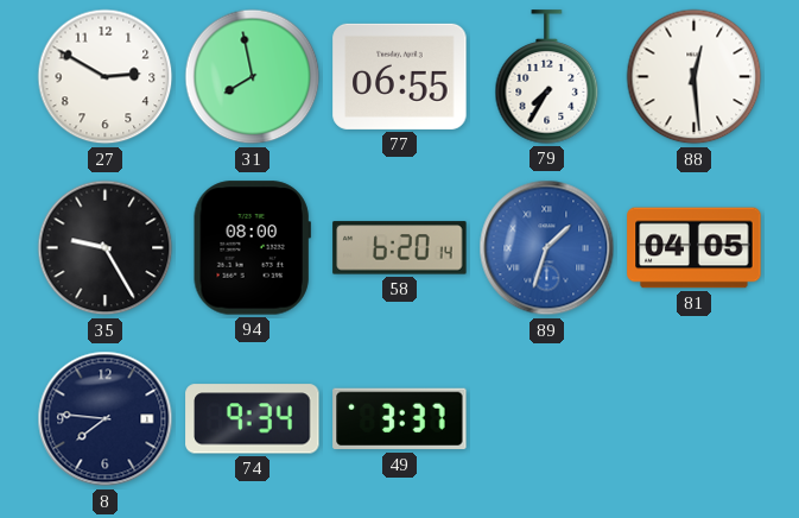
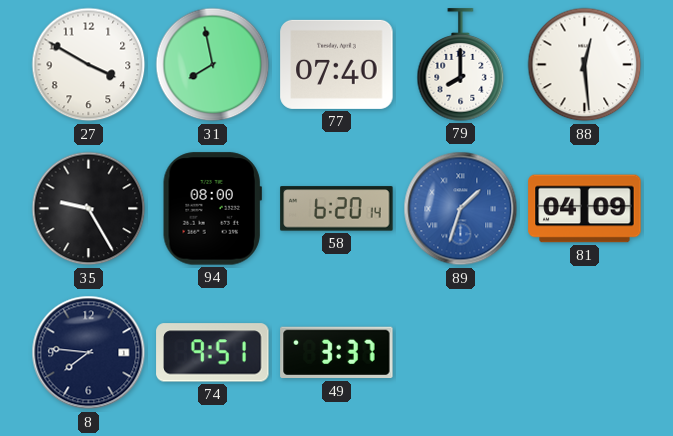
27: 2:50 -> 3:50 (89, 65)
77: 06:55 -> 07:40 (337, 64)
79: 7:35 -> 8:00 (461, 65)
81: 04:05 -> 04:09 (585, 209)
74: 9:34 -> 9:51 (213, 353)
